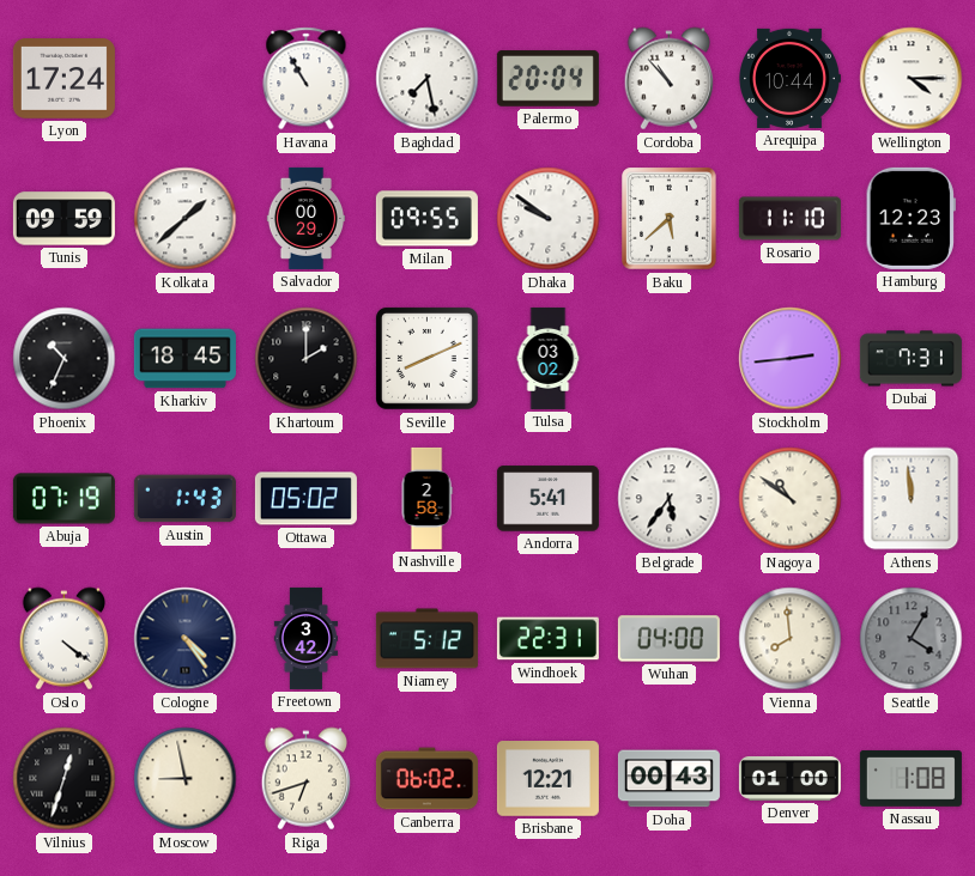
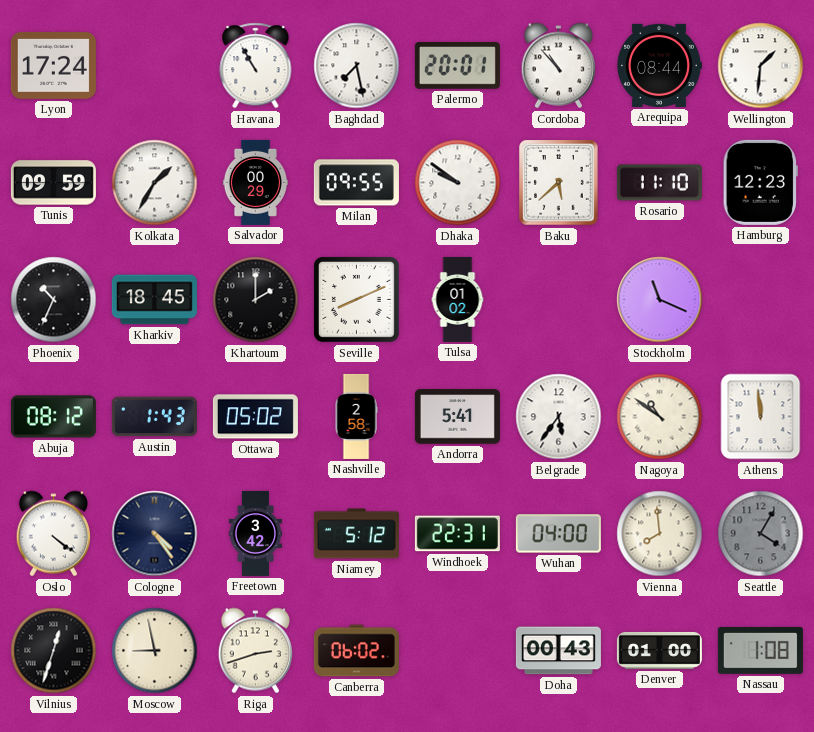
Palermo: 20:04 -> 20:01 (457, 66)
Arequipa: 10:44 -> 08:44 (659, 65)
Wellington: 4:15 -> 1:31 (761, 66)
Kolkata: 1:38 -> 1:35 (155, 183)
Tulsa: 03:02 -> 01:02 (458, 299)
Stockholm: 2:44 -> 11:19 (660, 300)
Dubai: 7:31 -> none (910, 359)
Abuja: 07:19 -> 08:12 (53, 417)
Riga: 6:42 -> 2:42 (255, 651)
Brisbane: 12:21 -> none (547, 779)
